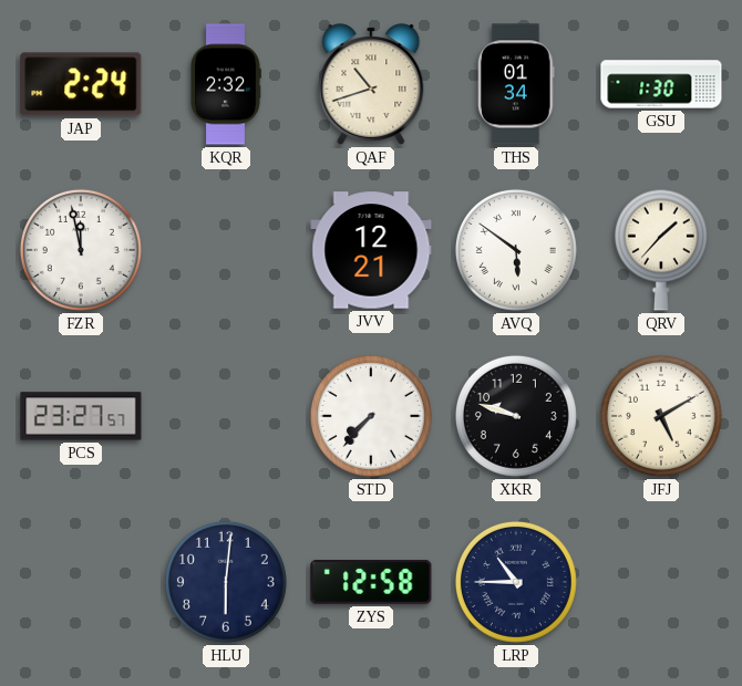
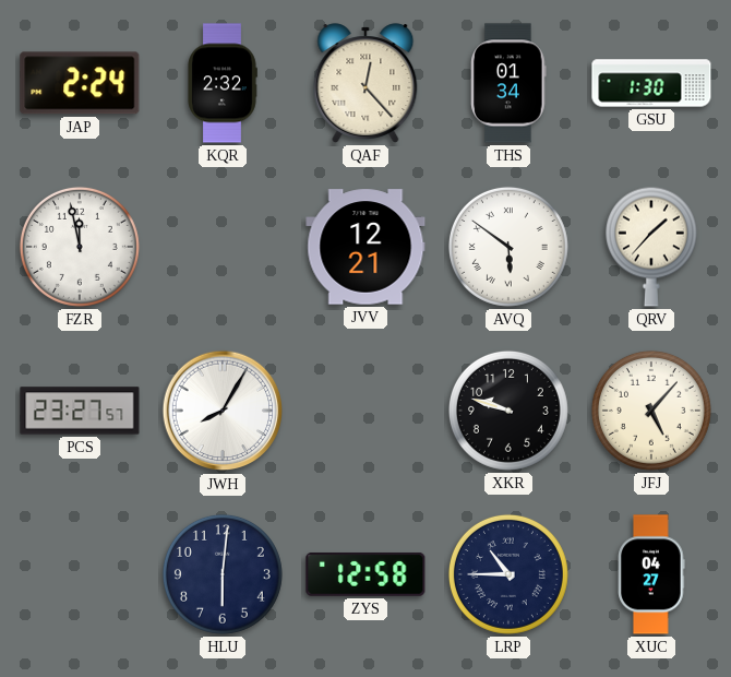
QAF: 10:42 -> 12:23 (366, 83)
JWH: none -> 8:05 (223, 411)
STD: 7:37 -> none (371, 416)
JFJ: 5:10 -> 5:07 (651, 411)
XUC: none -> 04:27 (651, 574)
